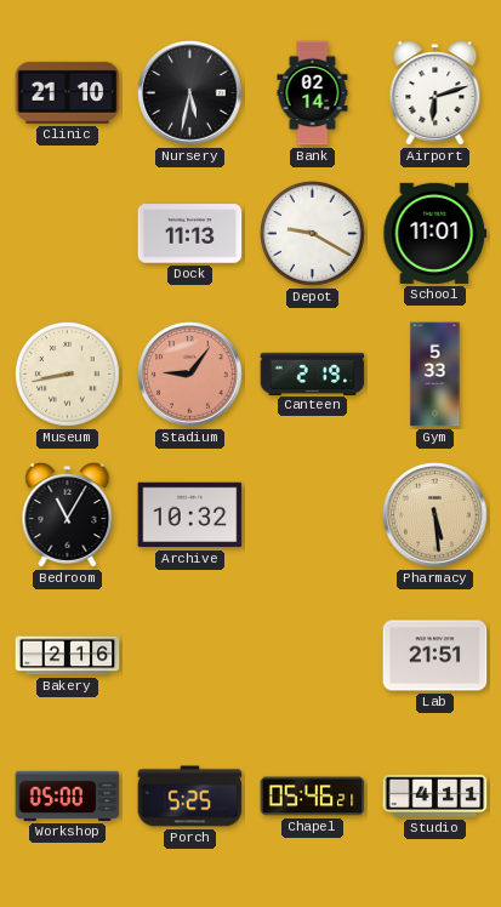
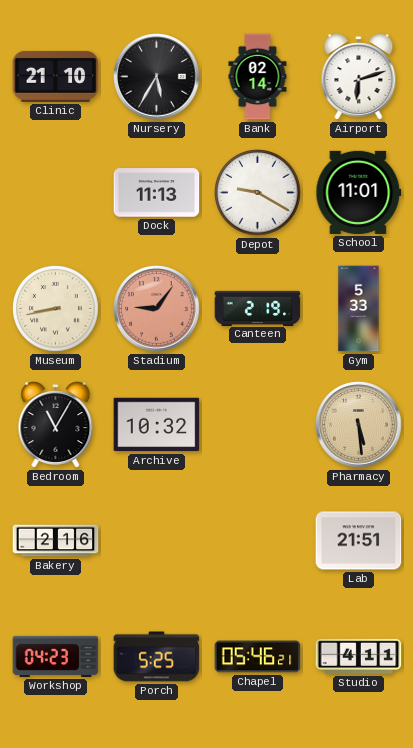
Nursery: 5:32 -> 5:35 (157, 77)
Workshop: 05:00 -> 04:23 (56, 656)
